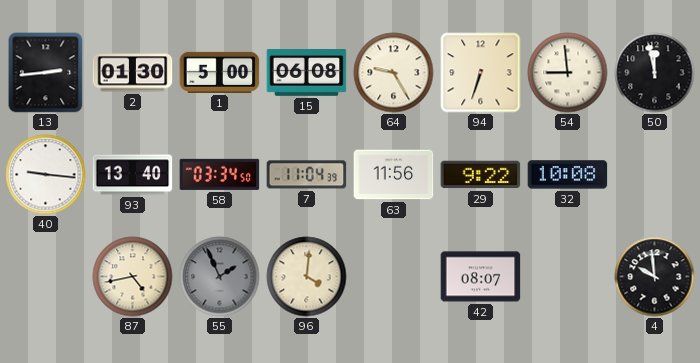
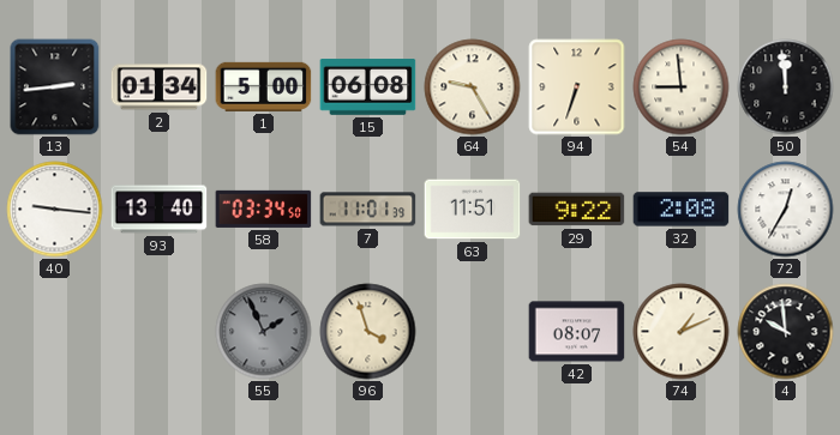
2: 01:30 -> 01:34 (160, 87)
50: 11:58 -> 11:59 (786, 87)
7: 11:04 -> 11:01 (368, 210)
63: 11:56 -> 11:51 (473, 210)
32: 10:08 -> 2:08 (682, 210)
72: none -> 12:35 (786, 210)
87: 4:43 -> none (133, 277)
96: 4:01 -> 3:57 (368, 332)
74: none -> 1:11 (682, 332)
